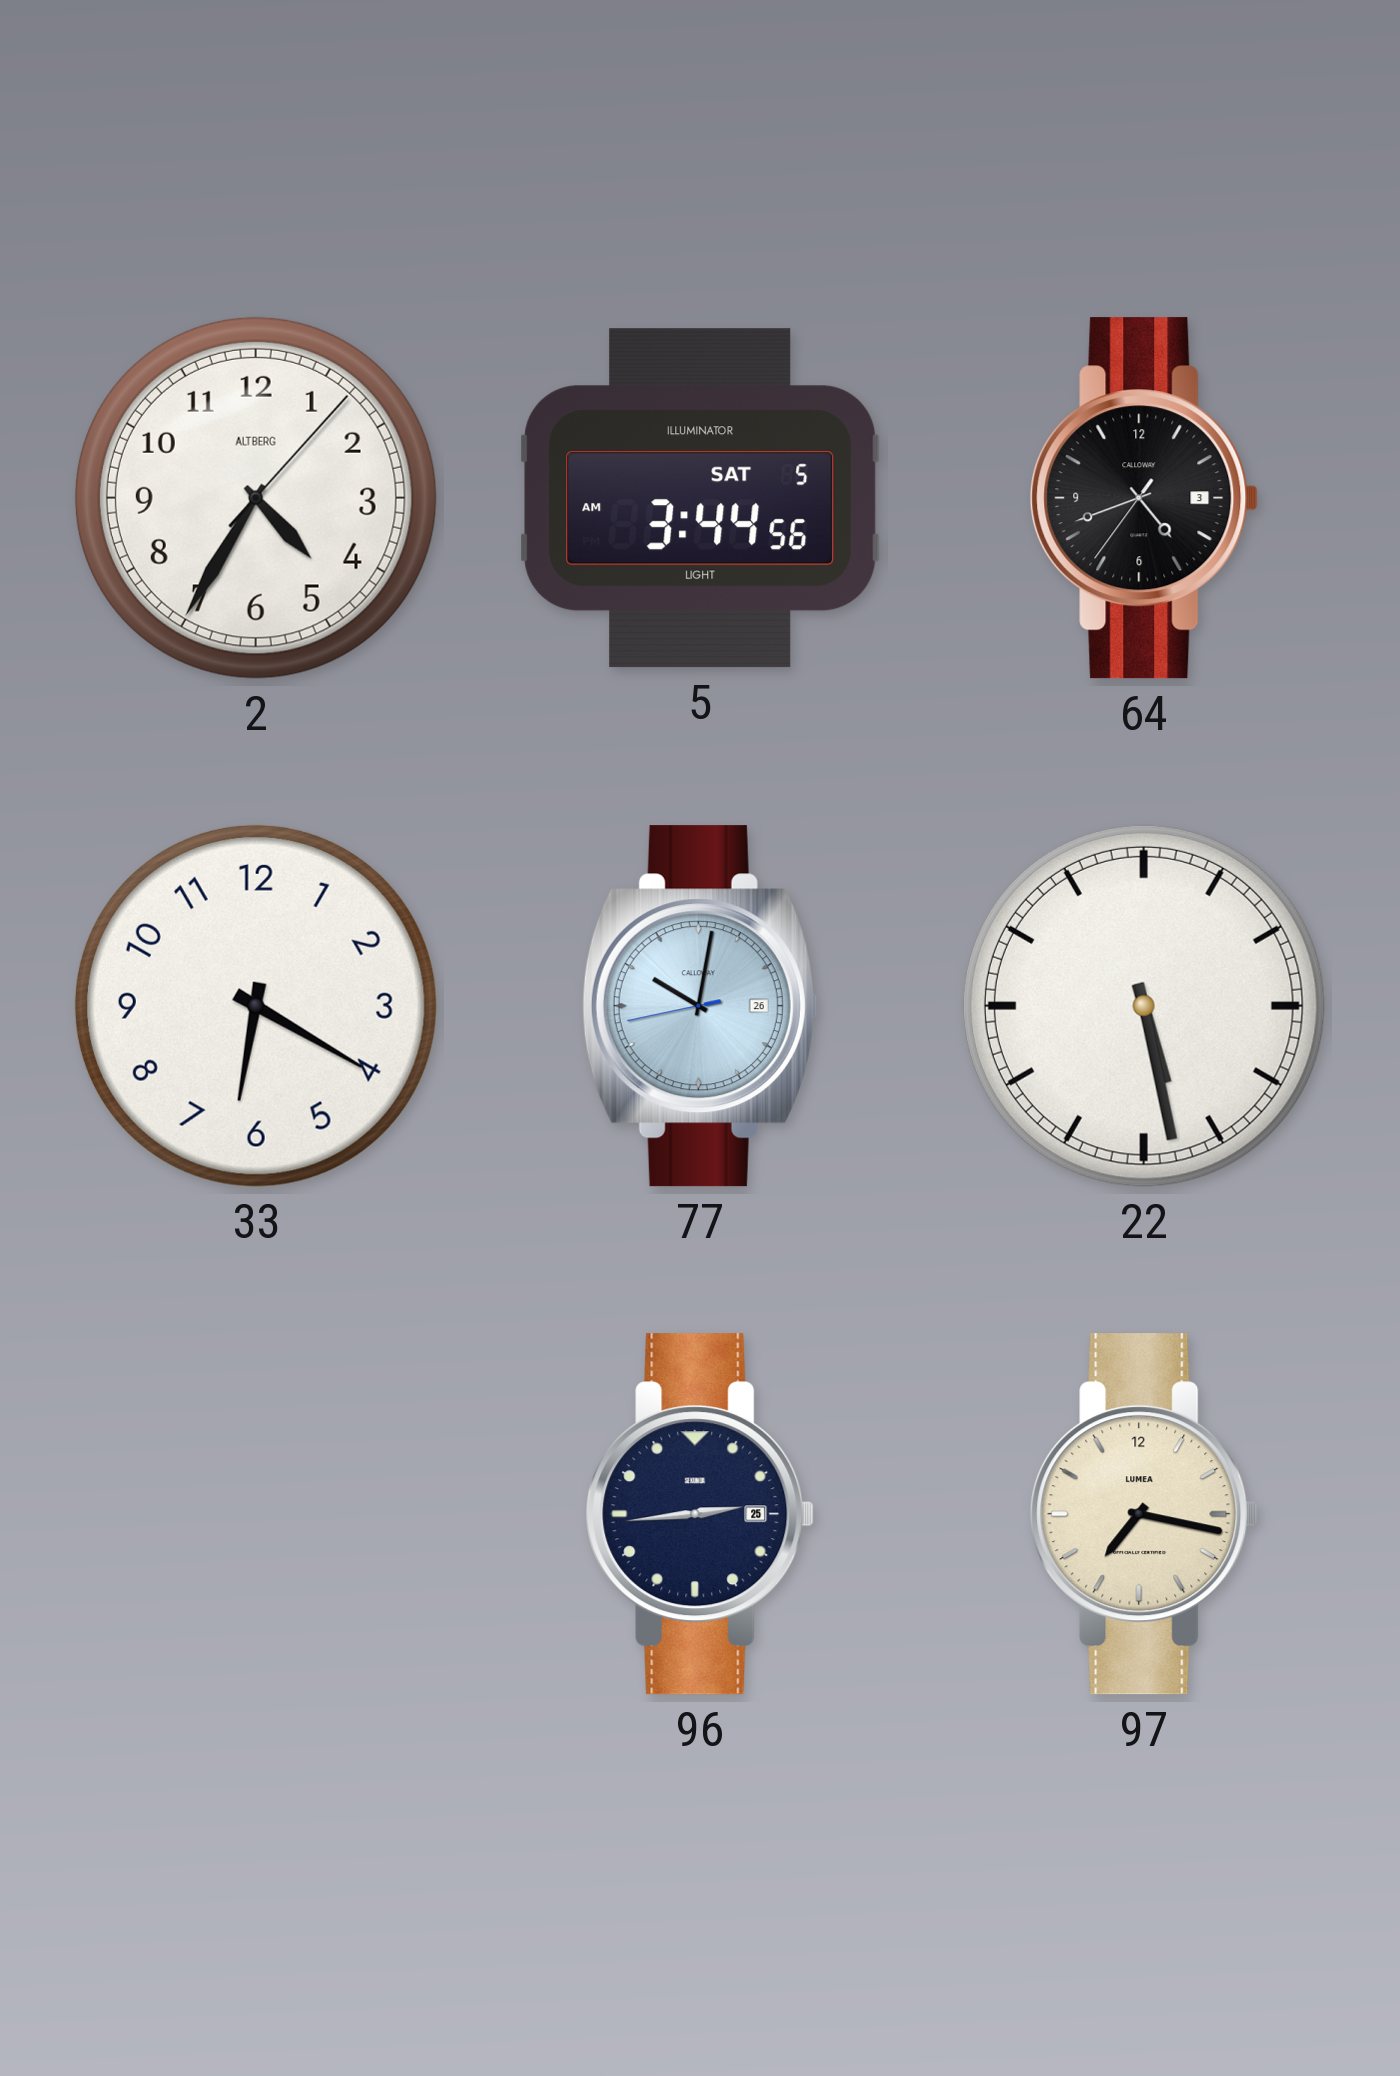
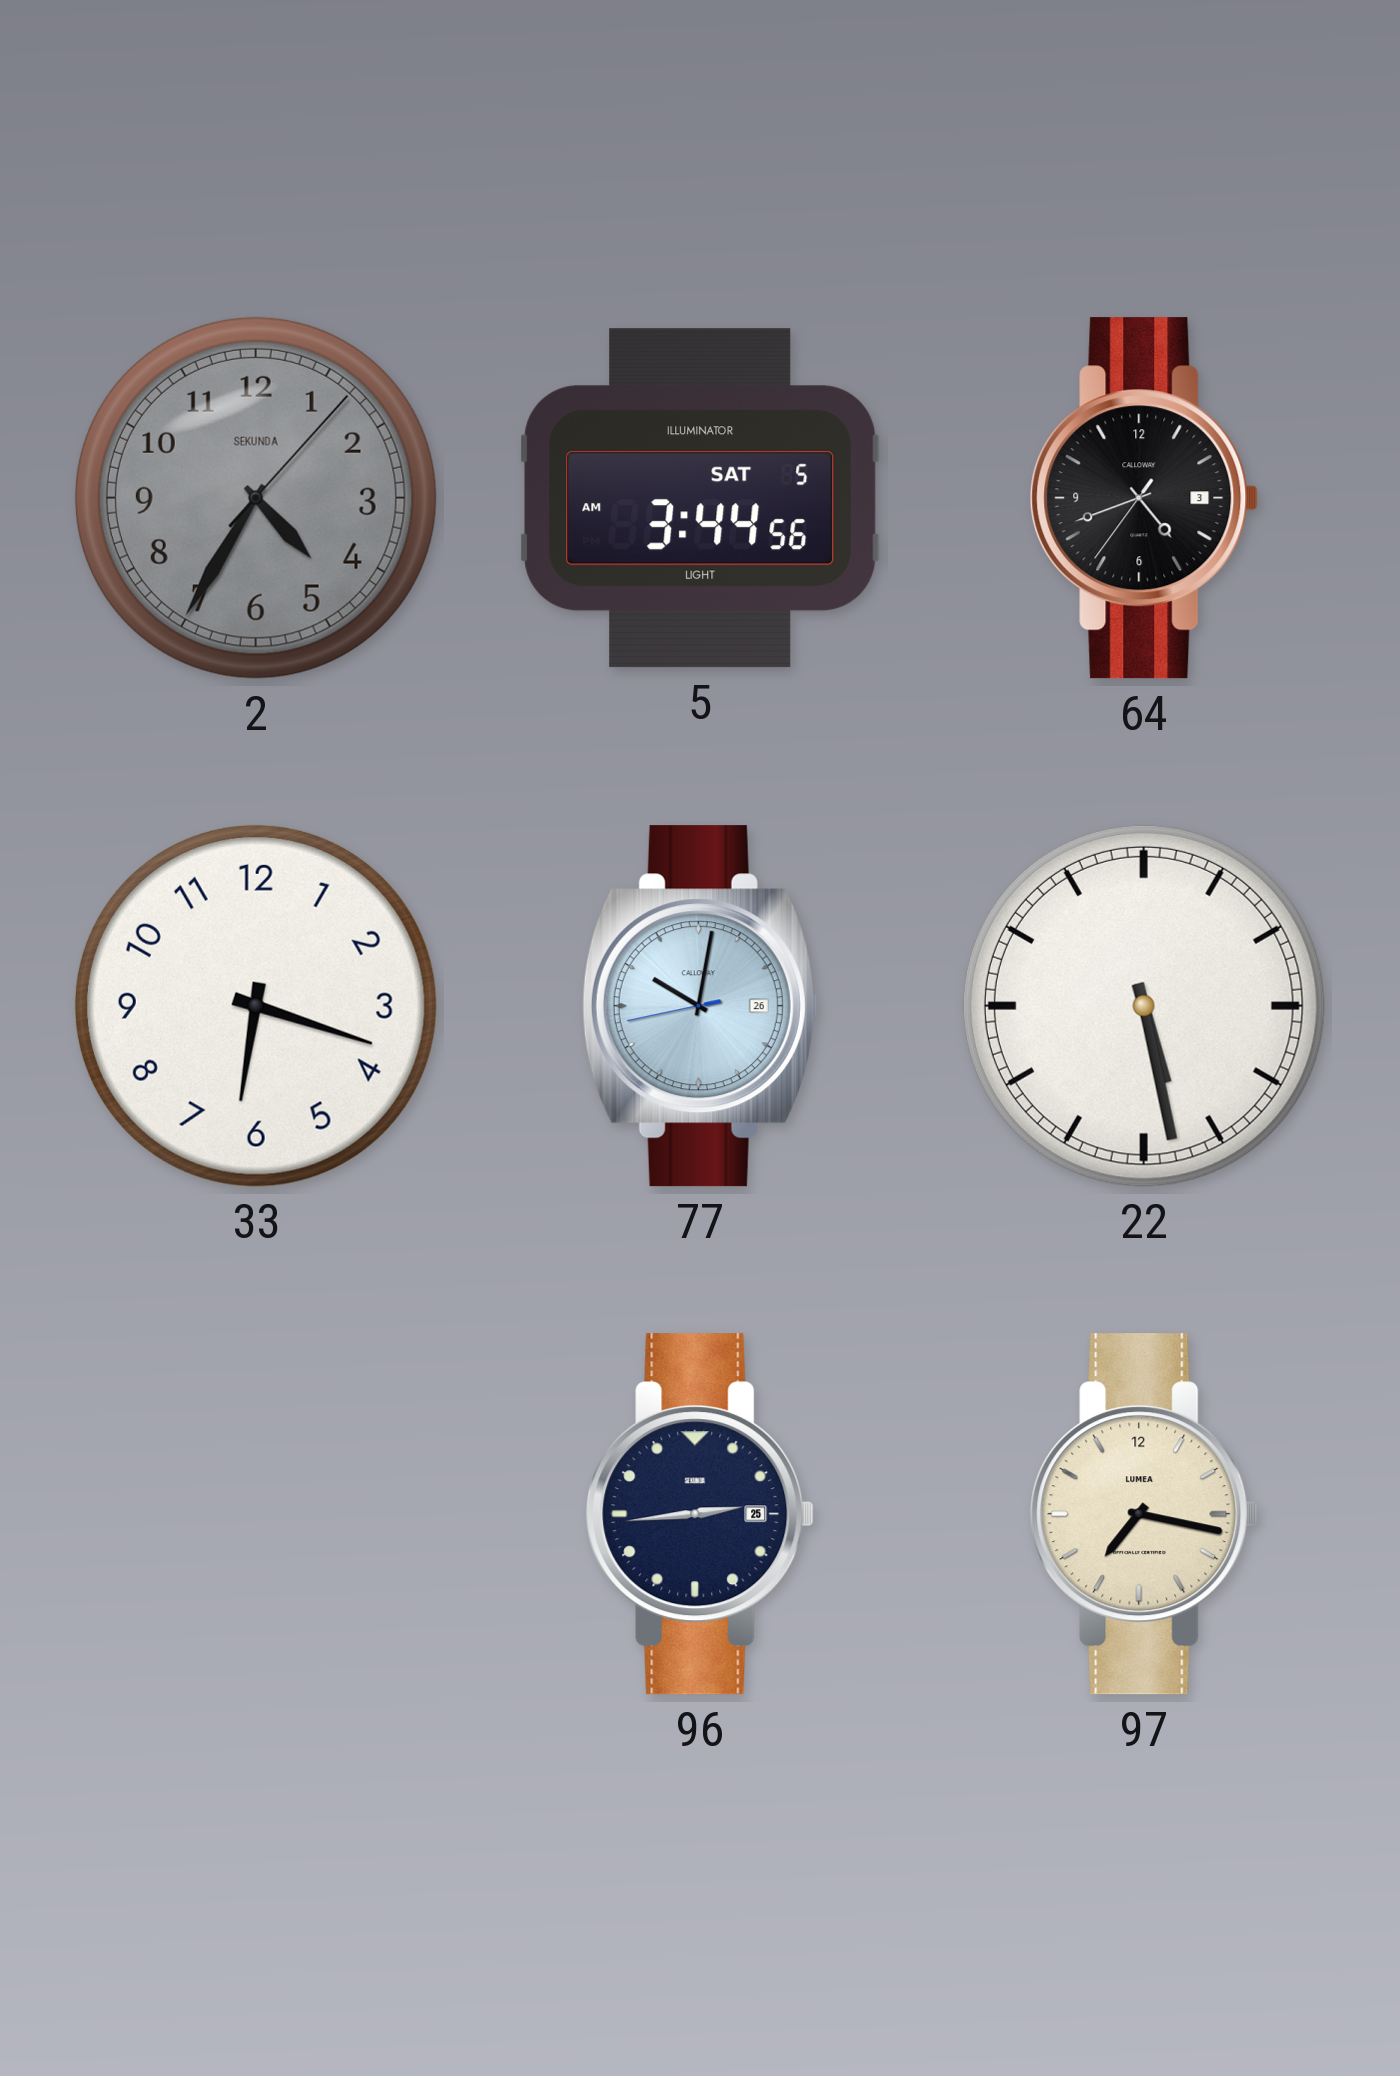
2 dial: white -> grey (256, 498)
2 brand: ALTBERG -> SEKUNDA (256, 498)
33: 6:20 -> 6:18 (256, 1006)
